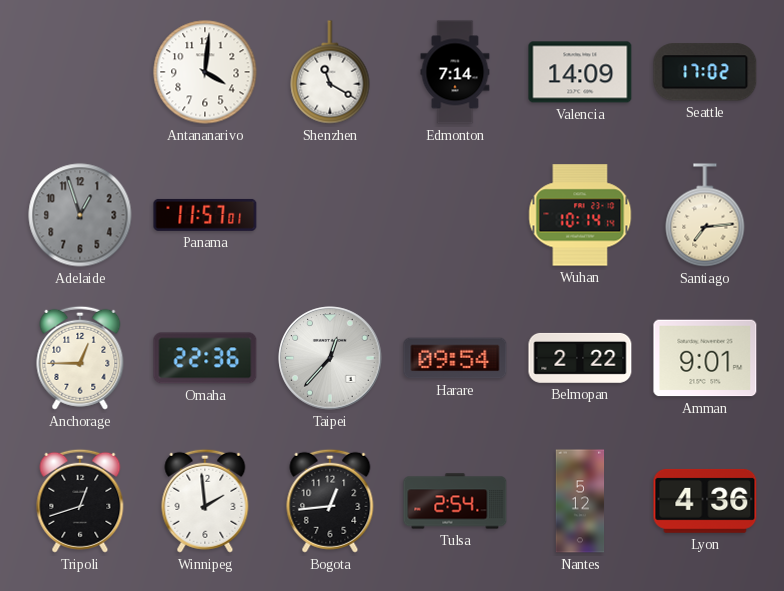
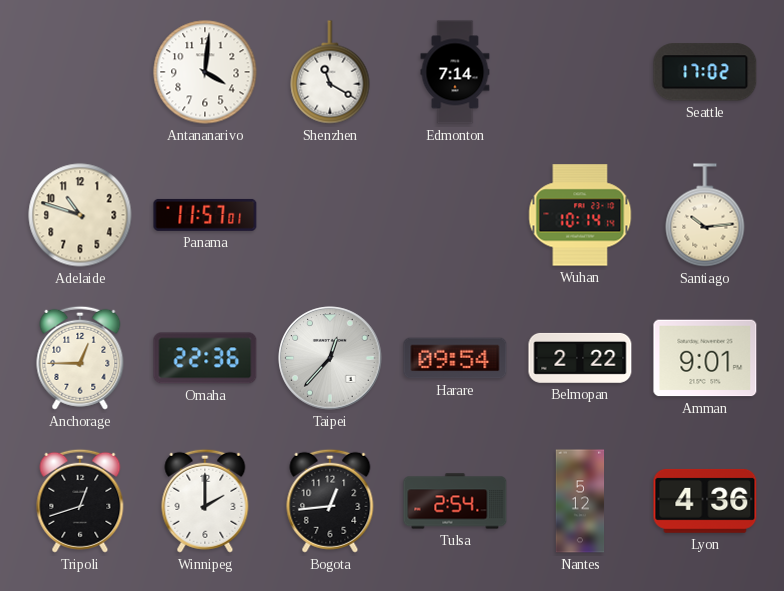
Valencia: 14:09 -> none (580, 72)
Adelaide: 12:57 -> 10:48 (80, 215)
Adelaide dial: grey -> cream (80, 215)
Santiago: 7:14 -> 10:14 (705, 215)
Winnipeg: 1:59 -> 2:00 (205, 501)
